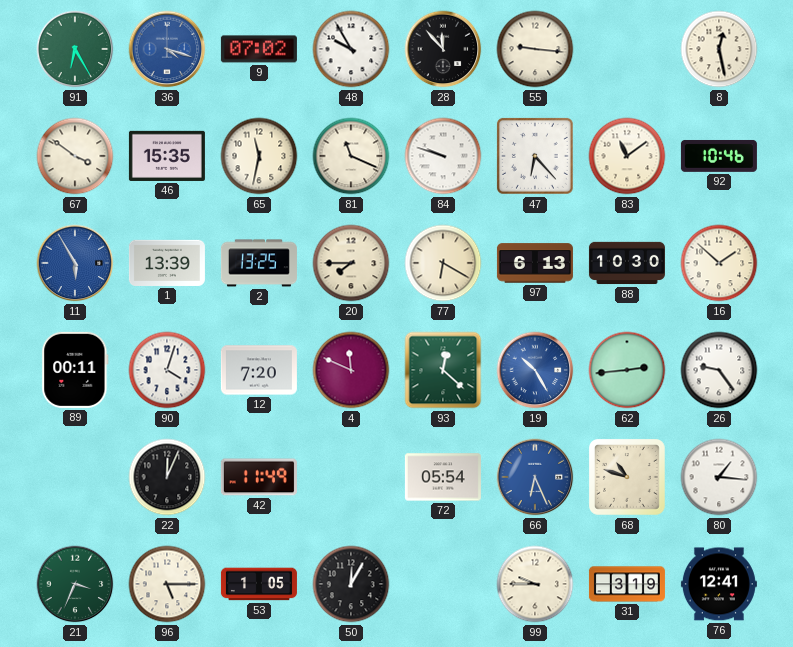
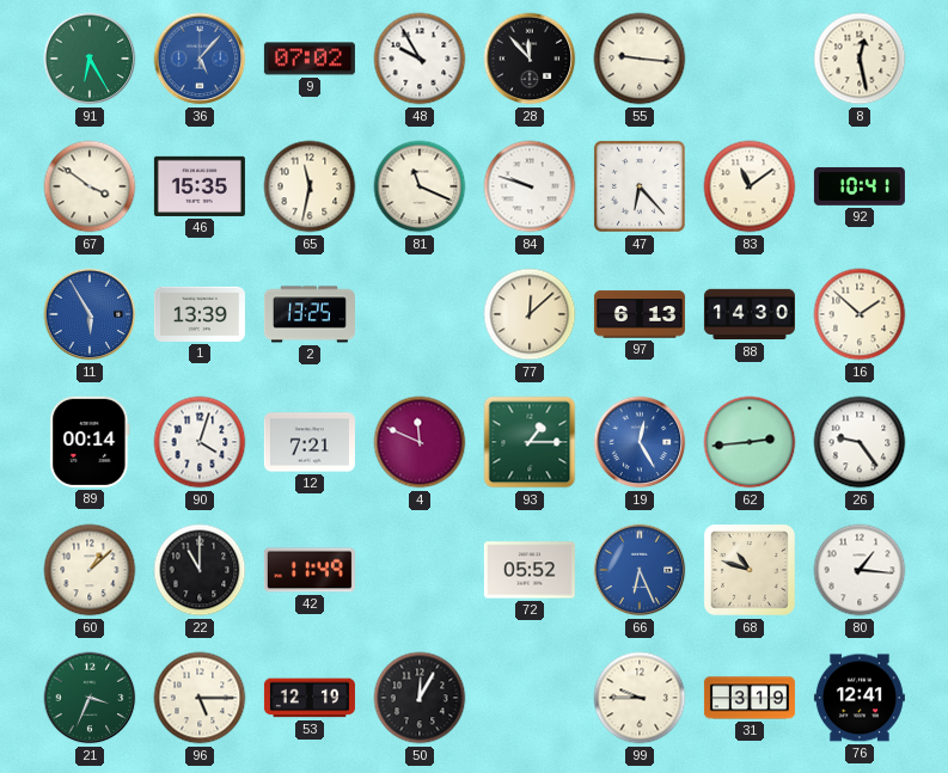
36: 4:18 -> 5:07 (200, 59)
92: 10:46 -> 10:41 (860, 186)
20: 7:45 -> none (351, 263)
77: 6:20 -> 12:08 (530, 314)
88: 10:30 -> 14:30 (750, 314)
89: 00:11 -> 00:14 (90, 442)
12: 7:20 -> 7:21 (310, 442)
93: 12:22 -> 1:15 (530, 442)
19: 10:25 -> 12:25 (640, 442)
60: none -> 1:08 (90, 570)
22: 12:04 -> 11:00 (200, 570)
72: 05:54 -> 05:52 (530, 570)
53: 1:05 -> 12:19 (310, 698)
